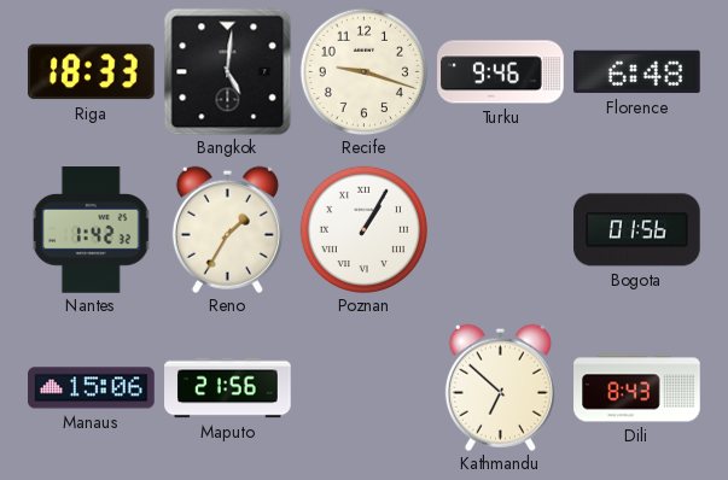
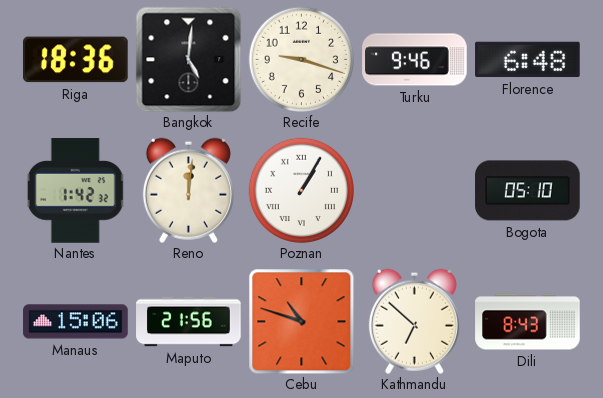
Riga: 18:33 -> 18:36 (76, 60)
Reno: 1:35 -> 12:01 (188, 190)
Bogota: 01:56 -> 05:10 (528, 191)
Cebu: none -> 10:48 (301, 321)
